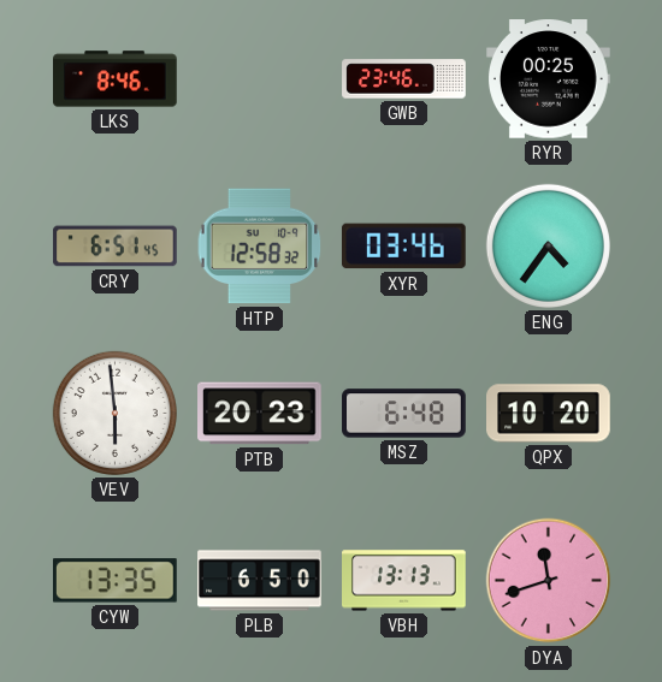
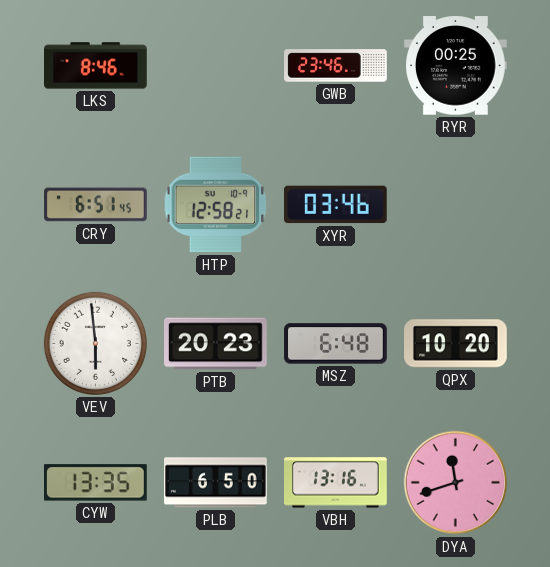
HTP: 12:58:32 -> 12:58:21 (216, 205)
ENG: 4:36 -> none (548, 245)
VBH: 13:13 -> 13:16 (336, 483)
